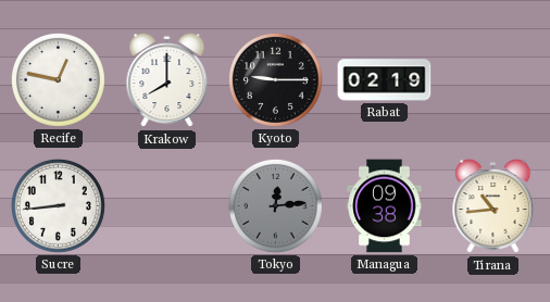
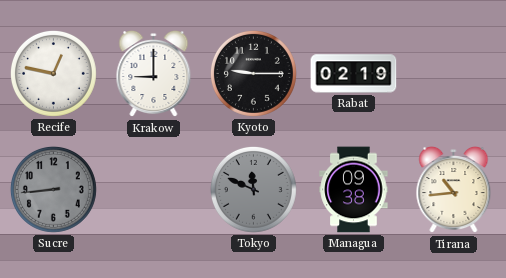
Krakow: 8:00 -> 9:00 (154, 74)
Sucre dial: white -> grey (53, 189)
Tokyo: 12:14 -> 11:49 (253, 189)
